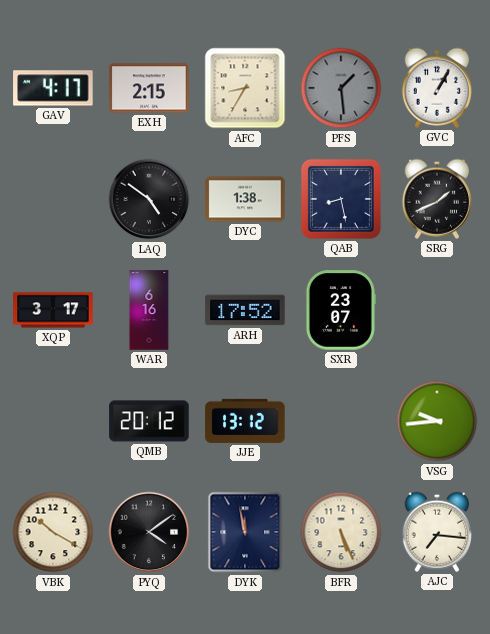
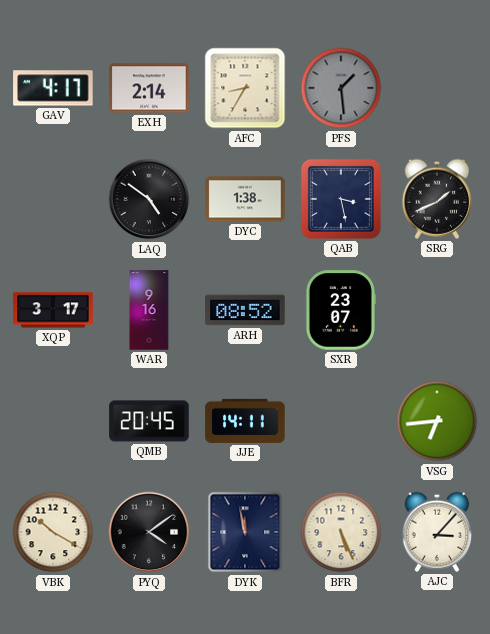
EXH: 2:15 -> 2:14 (149, 88)
GVC: 1:05 -> none (436, 88)
QAB: 8:28 -> 3:28 (341, 199)
WAR: 6:16 -> 9:16 (149, 310)
ARH: 17:52 -> 08:52 (245, 310)
QMB: 20:12 -> 20:45 (149, 421)
JJE: 13:12 -> 14:11 (245, 421)
VSG: 9:44 -> 6:44 (437, 421)
AJC: 7:16 -> 3:07 (436, 532)
